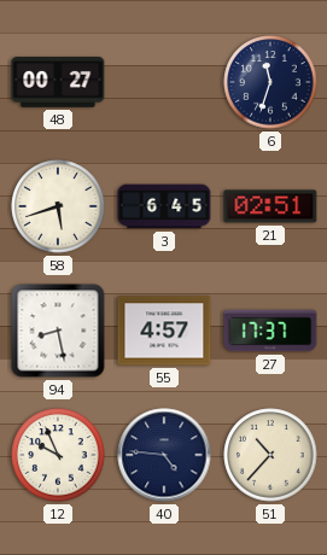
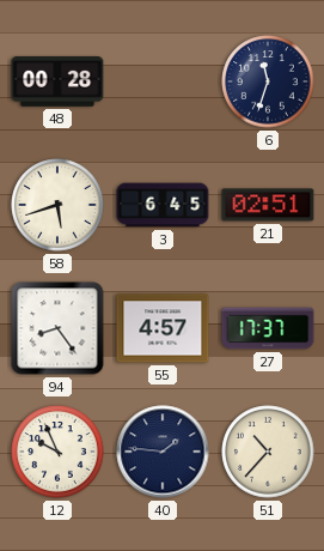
48: 00:27 -> 00:28 (57, 81)
94: 8:28 -> 8:24 (57, 328)
40: 4:46 -> 1:46 (163, 452)
